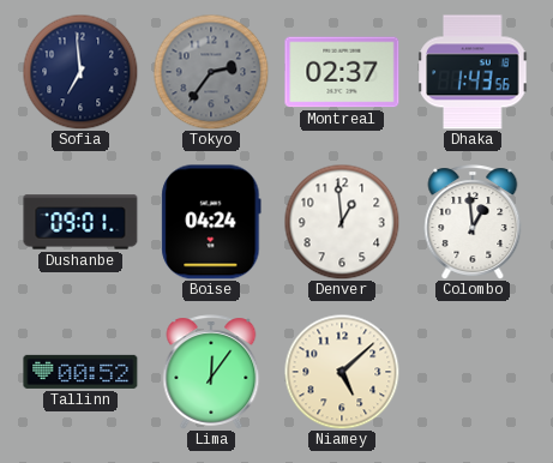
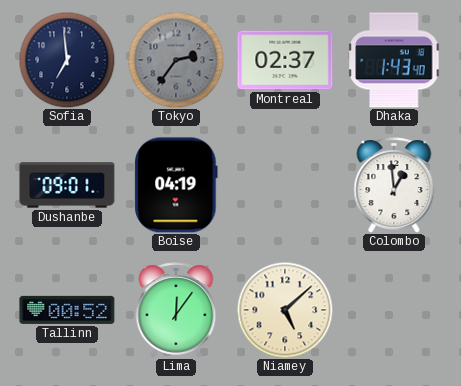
Dhaka: 1:43:56 -> 1:43:40 (394, 60)
Boise: 04:24 -> 04:19 (176, 185)
Denver: 12:59 -> none (342, 222)
